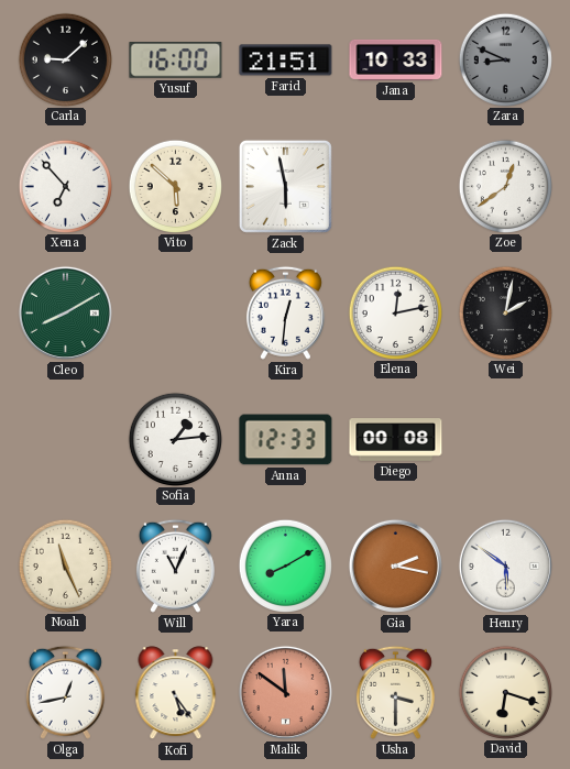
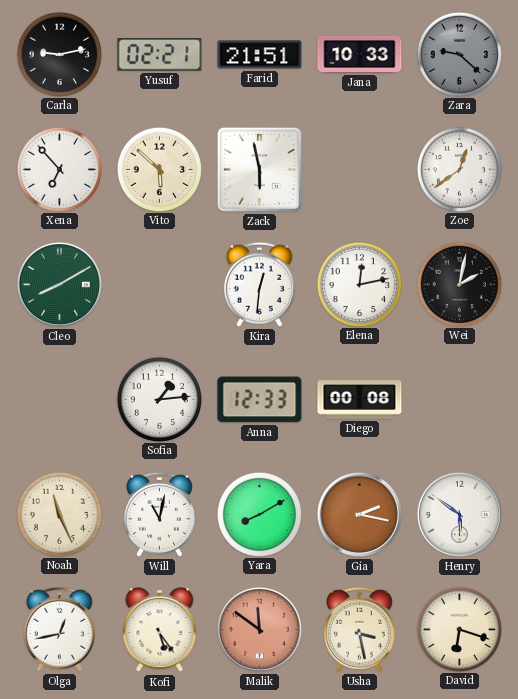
Carla: 9:08 -> 9:13 (59, 54)
Yusuf: 16:00 -> 02:21 (160, 55)
Zara: 8:49 -> 9:22 (459, 54)
Will: 11:04 -> 11:02 (159, 514)
Usha: 3:30 -> 3:28 (359, 629)
